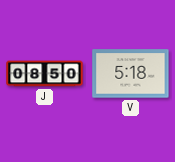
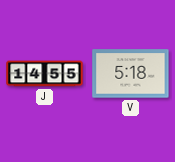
J: 08:50 -> 14:55 (45, 74)
